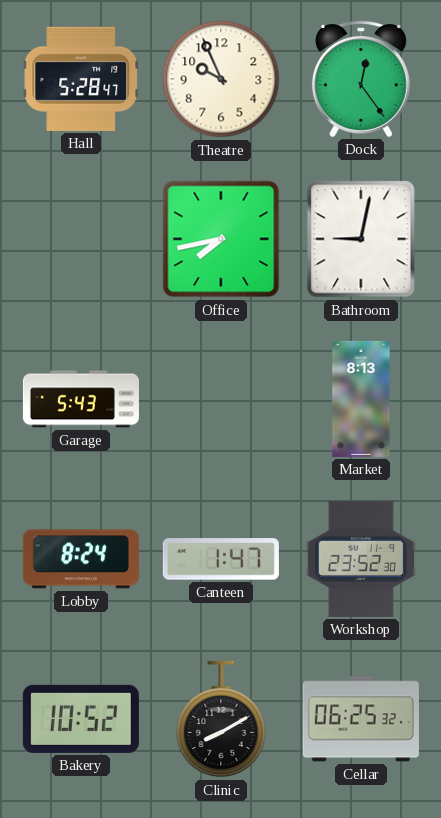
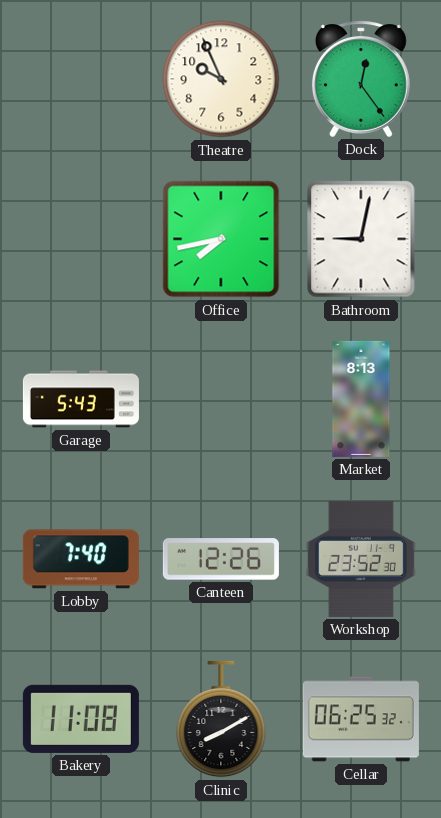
Hall: 5:28 -> none (81, 79)
Lobby: 8:24 -> 7:40 (81, 559)
Canteen: 1:47 -> 12:26 (221, 559)
Bakery: 10:52 -> 11:08 (81, 719)
